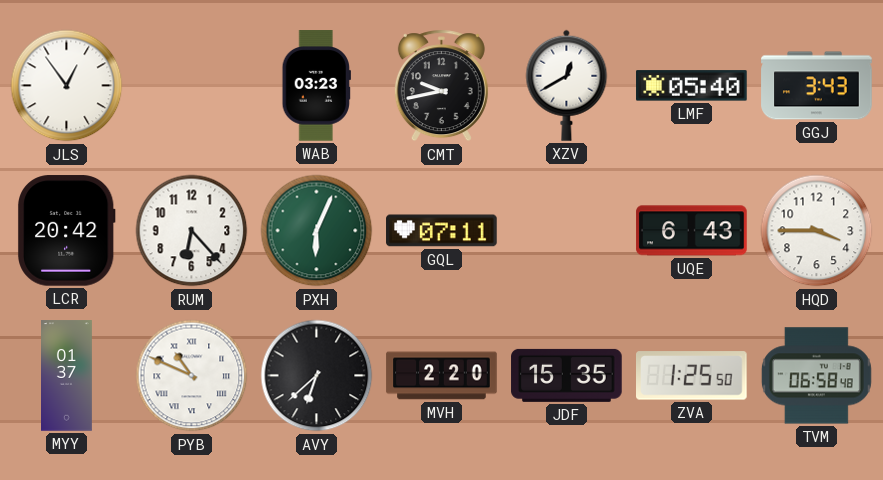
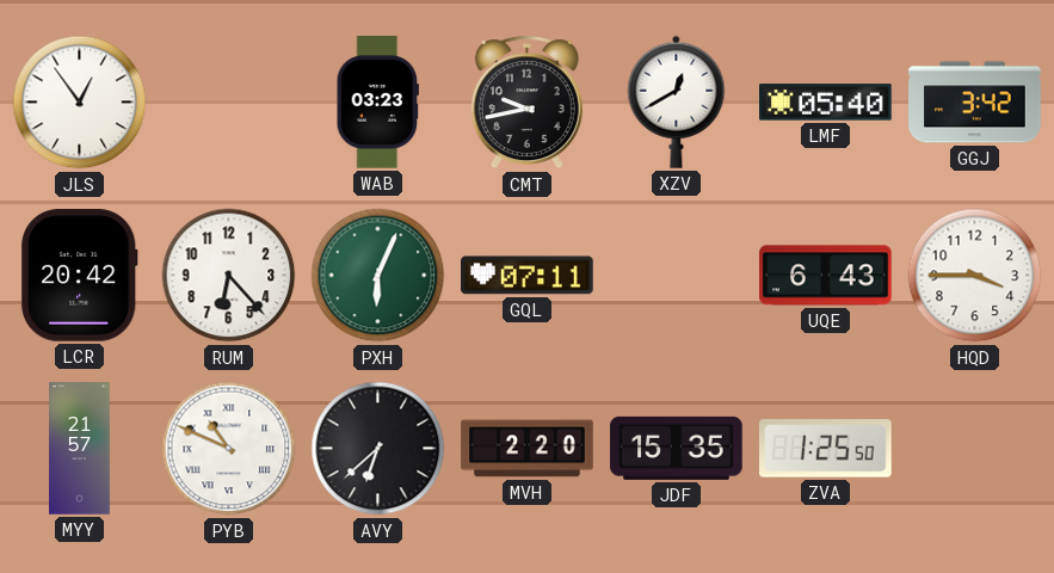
GGJ: 3:43 -> 3:42 (975, 103)
MYY: 01:37 -> 21:57 (80, 449)
TVM: 06:58 -> none (816, 376)
